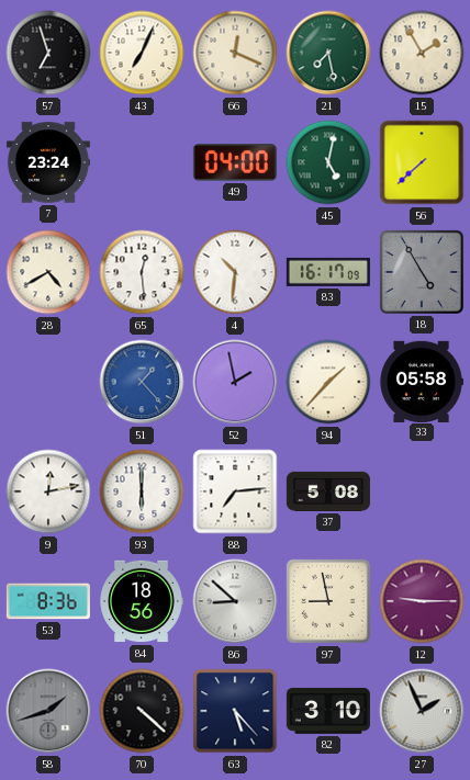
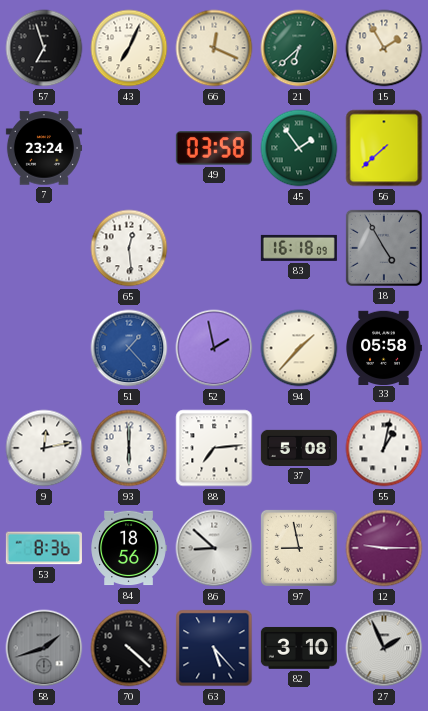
21: 7:28 -> 6:38 (299, 48)
49: 04:00 -> 03:58 (214, 148)
45: 5:02 -> 1:54 (299, 148)
28: 4:40 -> none (48, 272)
4: 10:31 -> none (235, 272)
83: 16:17 -> 16:18 (299, 248)
55: none -> 1:02 (384, 448)
